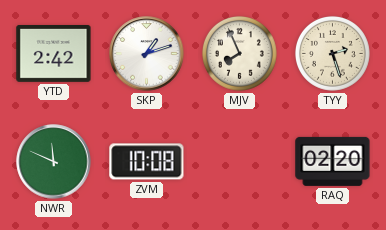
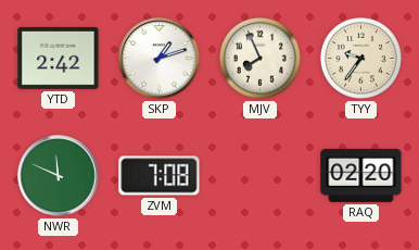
TYY: 2:27 -> 9:36 (360, 58)
ZVM: 10:08 -> 7:08 (160, 176)
